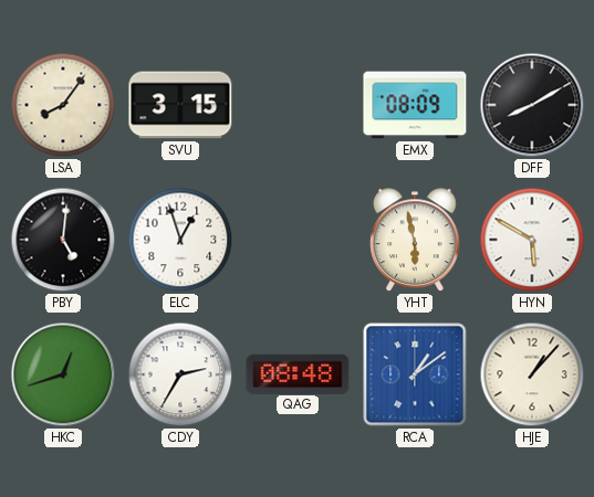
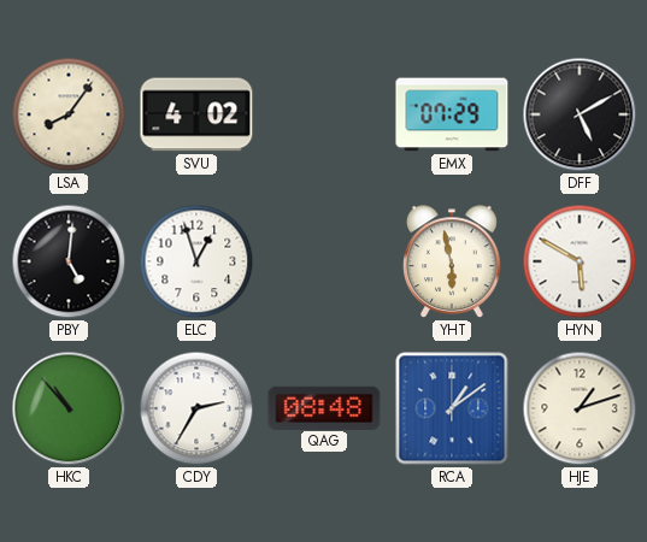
SVU: 3:15 -> 4:02 (196, 114)
EMX: 08:09 -> 07:29 (452, 114)
DFF: 8:10 -> 5:10 (580, 114)
HKC: 12:42 -> 10:53 (69, 408)
HJE: 1:07 -> 1:12 (580, 408)
